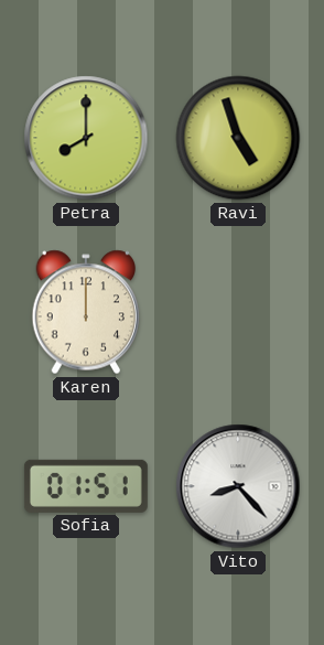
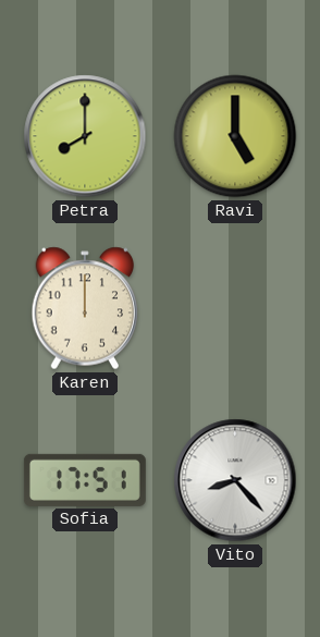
Ravi: 4:57 -> 5:00 (235, 136)
Sofia: 01:51 -> 17:51 (85, 480)
